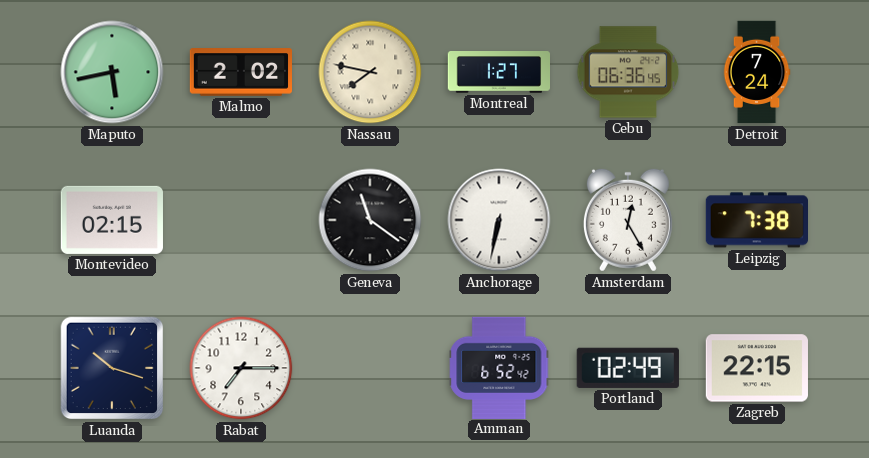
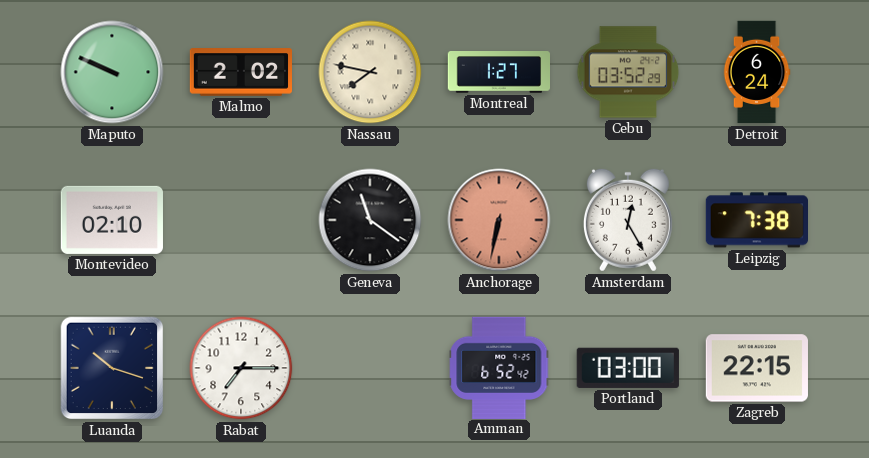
Maputo: 5:43 -> 9:49 (112, 72)
Cebu: 06:36 -> 03:52 (628, 72)
Detroit: 7:24 -> 6:24 (757, 72)
Montevideo: 02:15 -> 02:10 (112, 220)
Anchorage dial: white -> salmon (499, 220)
Portland: 02:49 -> 03:00 (628, 368)
